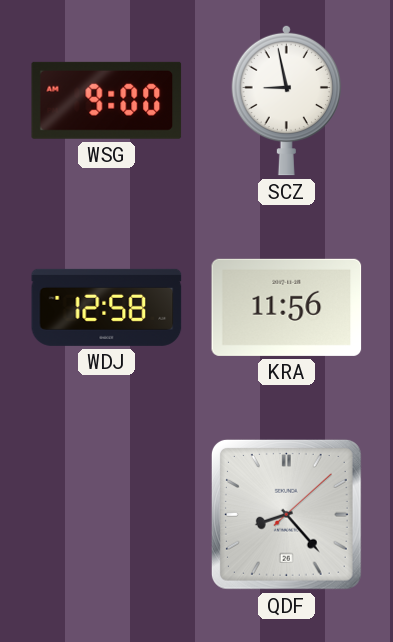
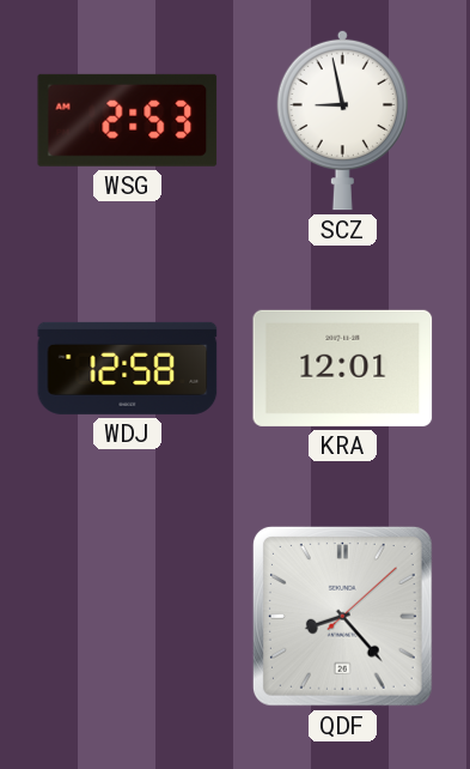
WSG: 9:00 -> 2:53 (128, 120)
KRA: 11:56 -> 12:01 (343, 368)
